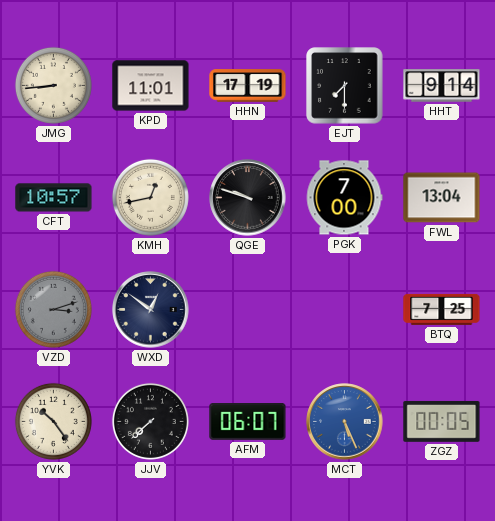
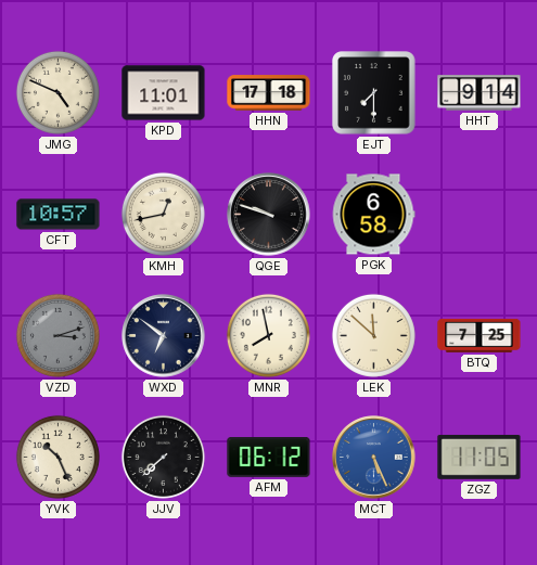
JMG: 8:44 -> 4:49 (57, 92)
HHN: 17:19 -> 17:18 (269, 93)
PGK: 7:00 -> 6:58 (373, 215)
FWL: 13:04 -> none (442, 198)
WXD: 12:51 -> 6:51 (164, 336)
MNR: none -> 7:58 (268, 335)
LEK: none -> 11:52 (373, 335)
YVK: 10:24 -> 10:26 (57, 457)
AFM: 06:07 -> 06:12 (269, 458)
ZGZ: 00:05 -> 11:05 (480, 458)
